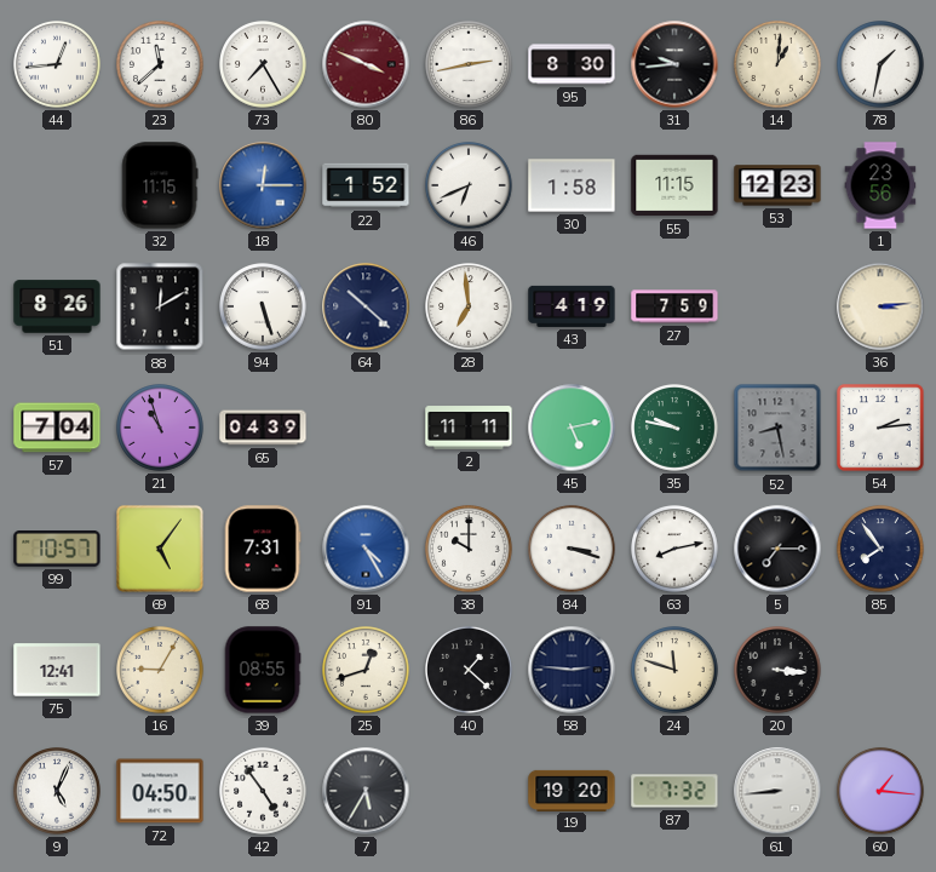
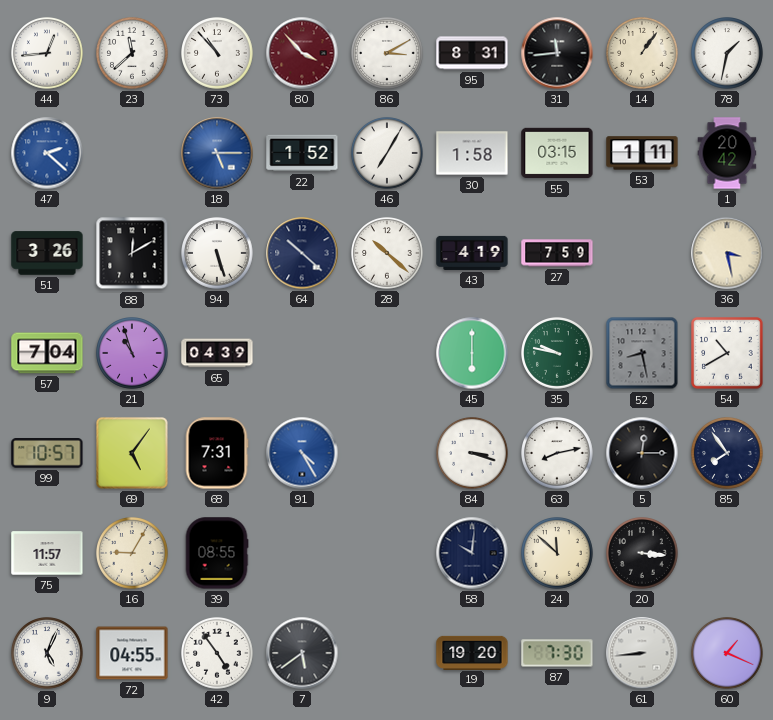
73: 7:25 -> 10:53 (218, 54)
80: 3:49 -> 3:53 (302, 53)
86: 2:43 -> 3:10 (388, 54)
95: 8:30 -> 8:31 (472, 53)
31: 9:44 -> 11:44 (557, 53)
14: 1:01 -> 1:06 (643, 54)
47: none -> 2:22 (47, 153)
32: 11:15 -> none (160, 185)
18: 12:15 -> 5:15 (217, 153)
46: 6:41 -> 7:05 (388, 154)
55: 11:15 -> 03:15 (557, 153)
53: 12:23 -> 1:11 (642, 153)
1: 23:56 -> 20:42 (727, 153)
51: 8:26 -> 3:26 (47, 253)
28: 6:59 -> 10:22 (388, 254)
36: 3:14 -> 3:28 (727, 253)
2: 11:11 -> none (469, 428)
45: 5:13 -> 6:00 (472, 353)
54: 2:14 -> 10:40 (727, 353)
38: 10:00 -> none (470, 550)
5: 7:15 -> 12:15 (642, 453)
75: 12:41 -> 11:57 (47, 553)
25: 12:42 -> none (367, 671)
40: 1:22 -> none (470, 671)
58: 2:46 -> 10:01 (472, 553)
24: 11:48 -> 11:52 (558, 554)
72: 04:50 -> 04:55 (132, 653)
7: 5:35 -> 5:39 (302, 653)
87: 7:32 -> 7:30 (557, 653)
60: 1:16 -> 1:19 (728, 654)
